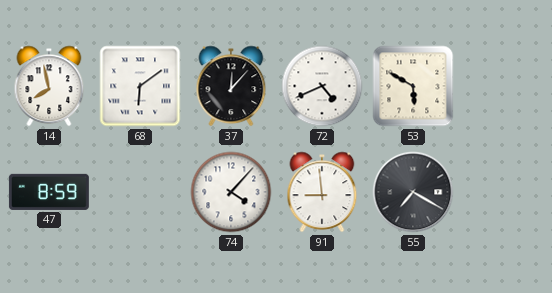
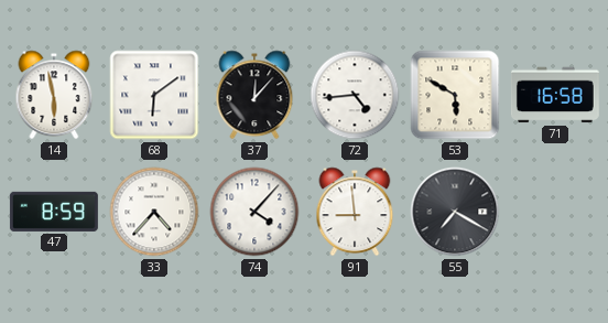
14: 7:58 -> 5:58 (54, 95)
72: 4:41 -> 4:44 (355, 95)
71: none -> 16:58 (555, 95)
33: none -> 4:37 (154, 212)
